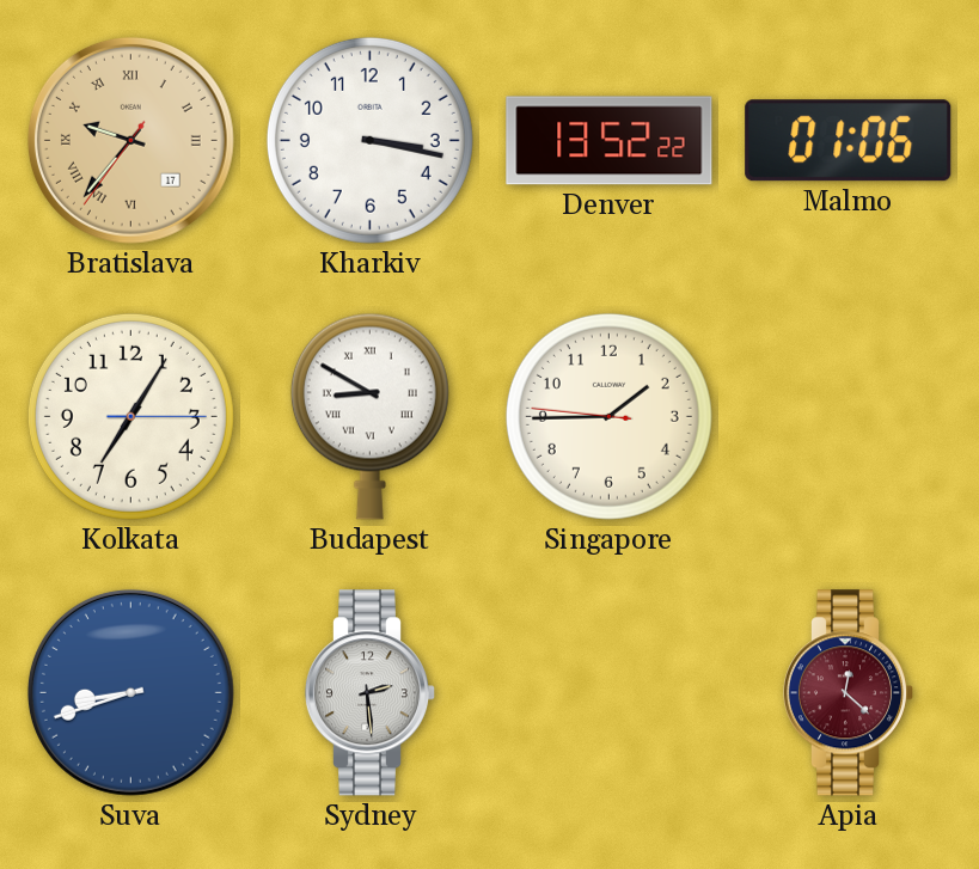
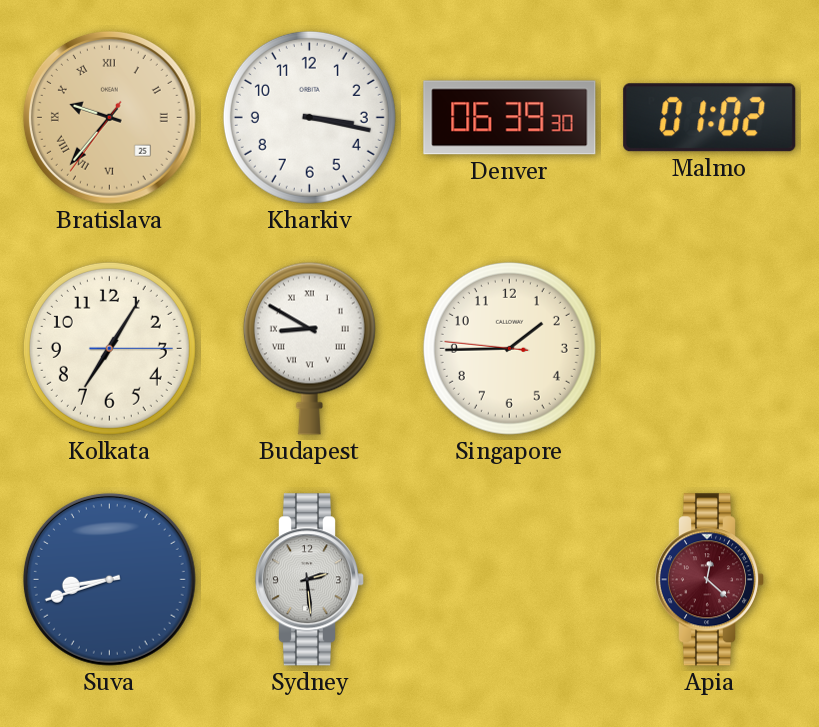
Bratislava date: 17 -> 25 (109, 117)
Denver: 13:52 -> 06:39 (510, 118)
Malmo: 01:06 -> 01:02 (710, 118)
